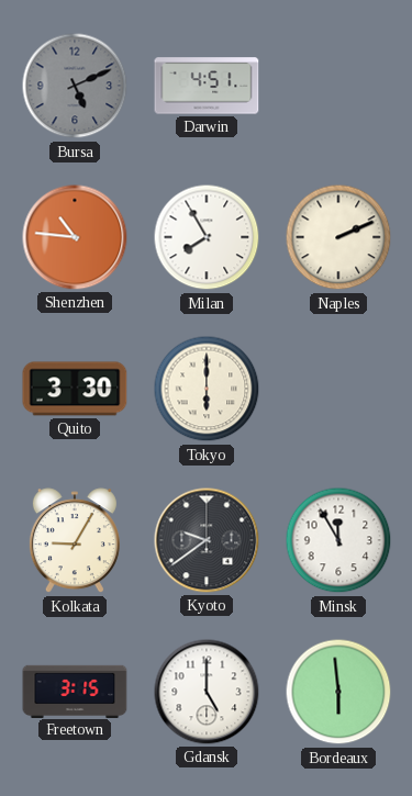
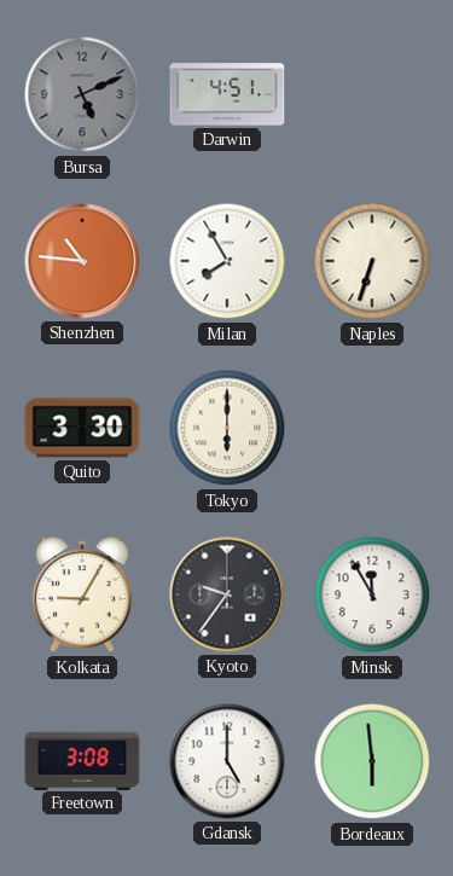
Naples: 2:11 -> 6:33 (372, 261)
Kyoto: 9:39 -> 9:36 (227, 594)
Freetown: 3:15 -> 3:08 (82, 760)
